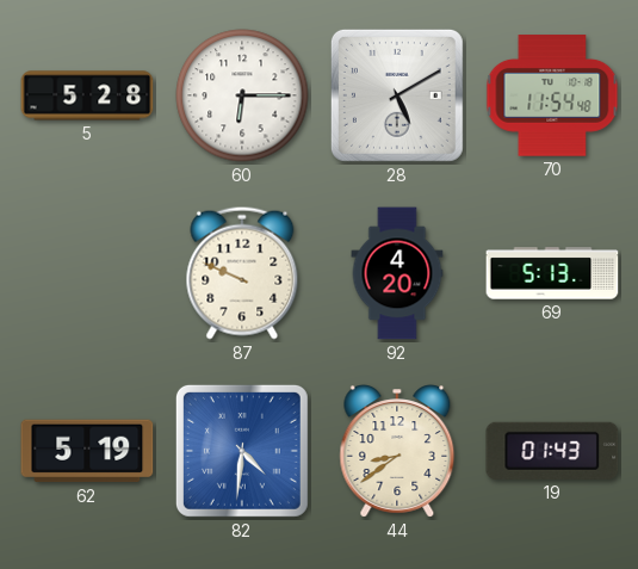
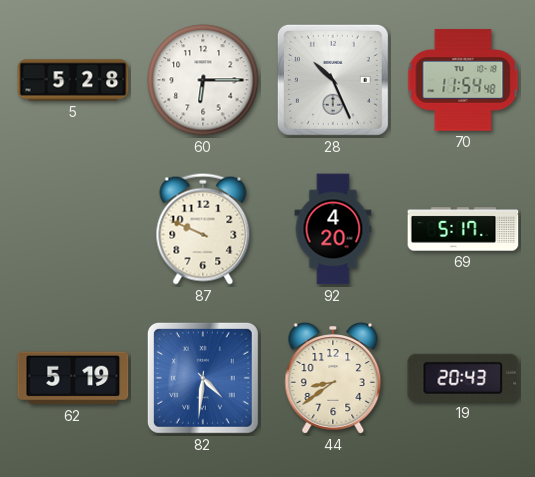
28: 5:10 -> 10:26 (333, 80)
69: 5:13 -> 5:17 (463, 229)
19: 01:43 -> 20:43 (463, 378)
